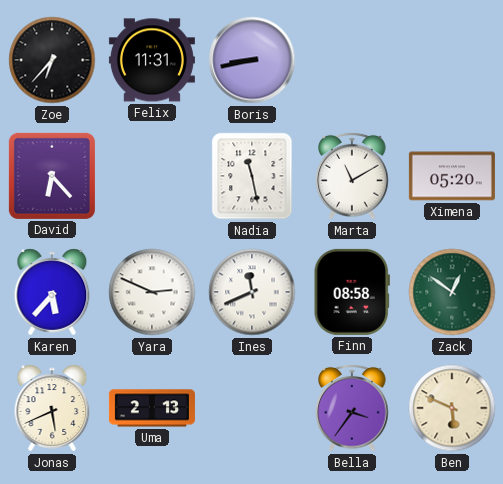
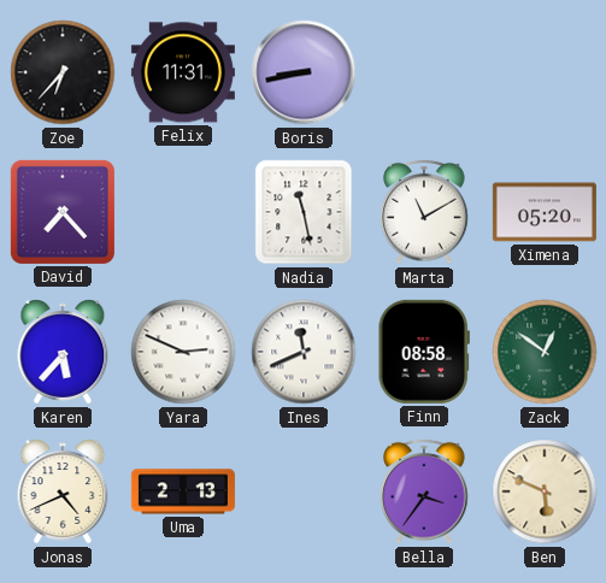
David: 6:23 -> 7:23 (63, 212)
Jonas: 5:41 -> 4:41 (63, 491)
